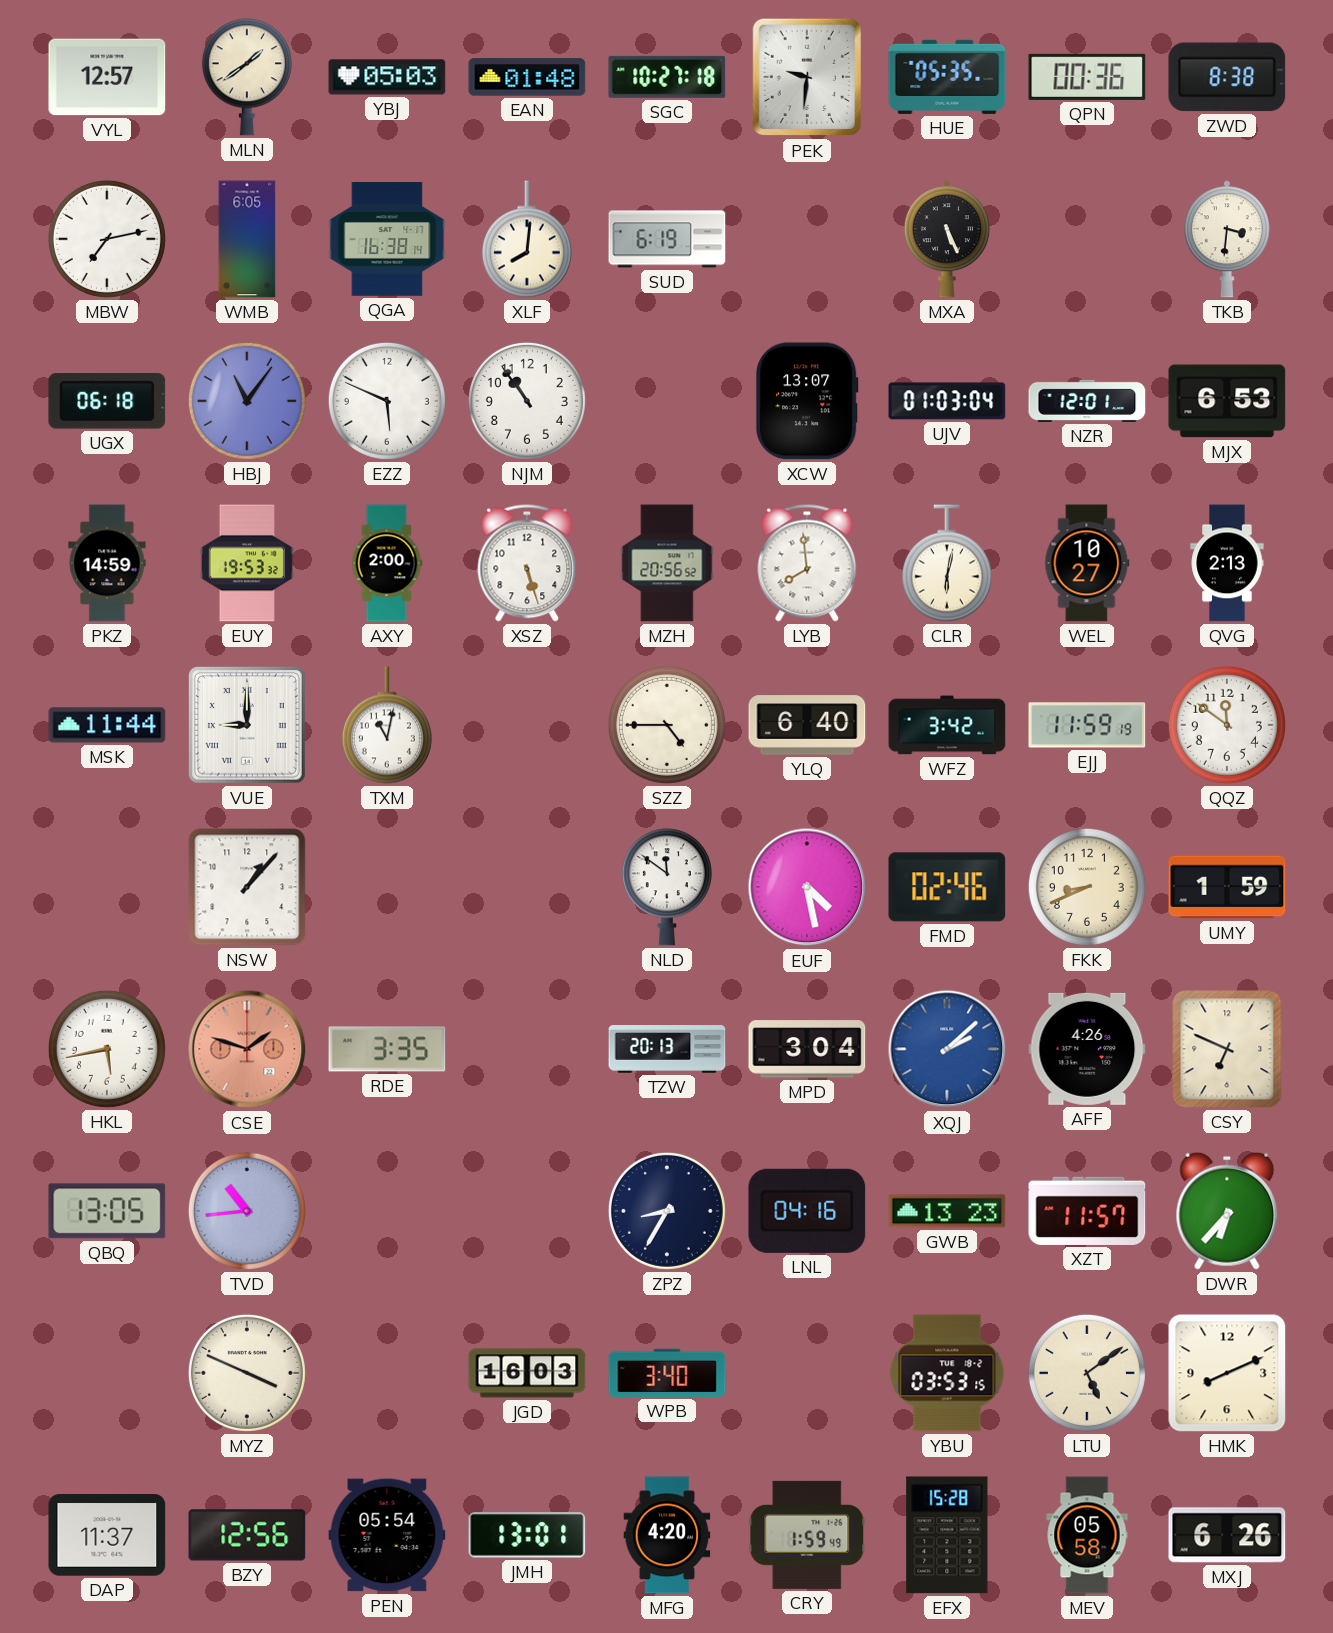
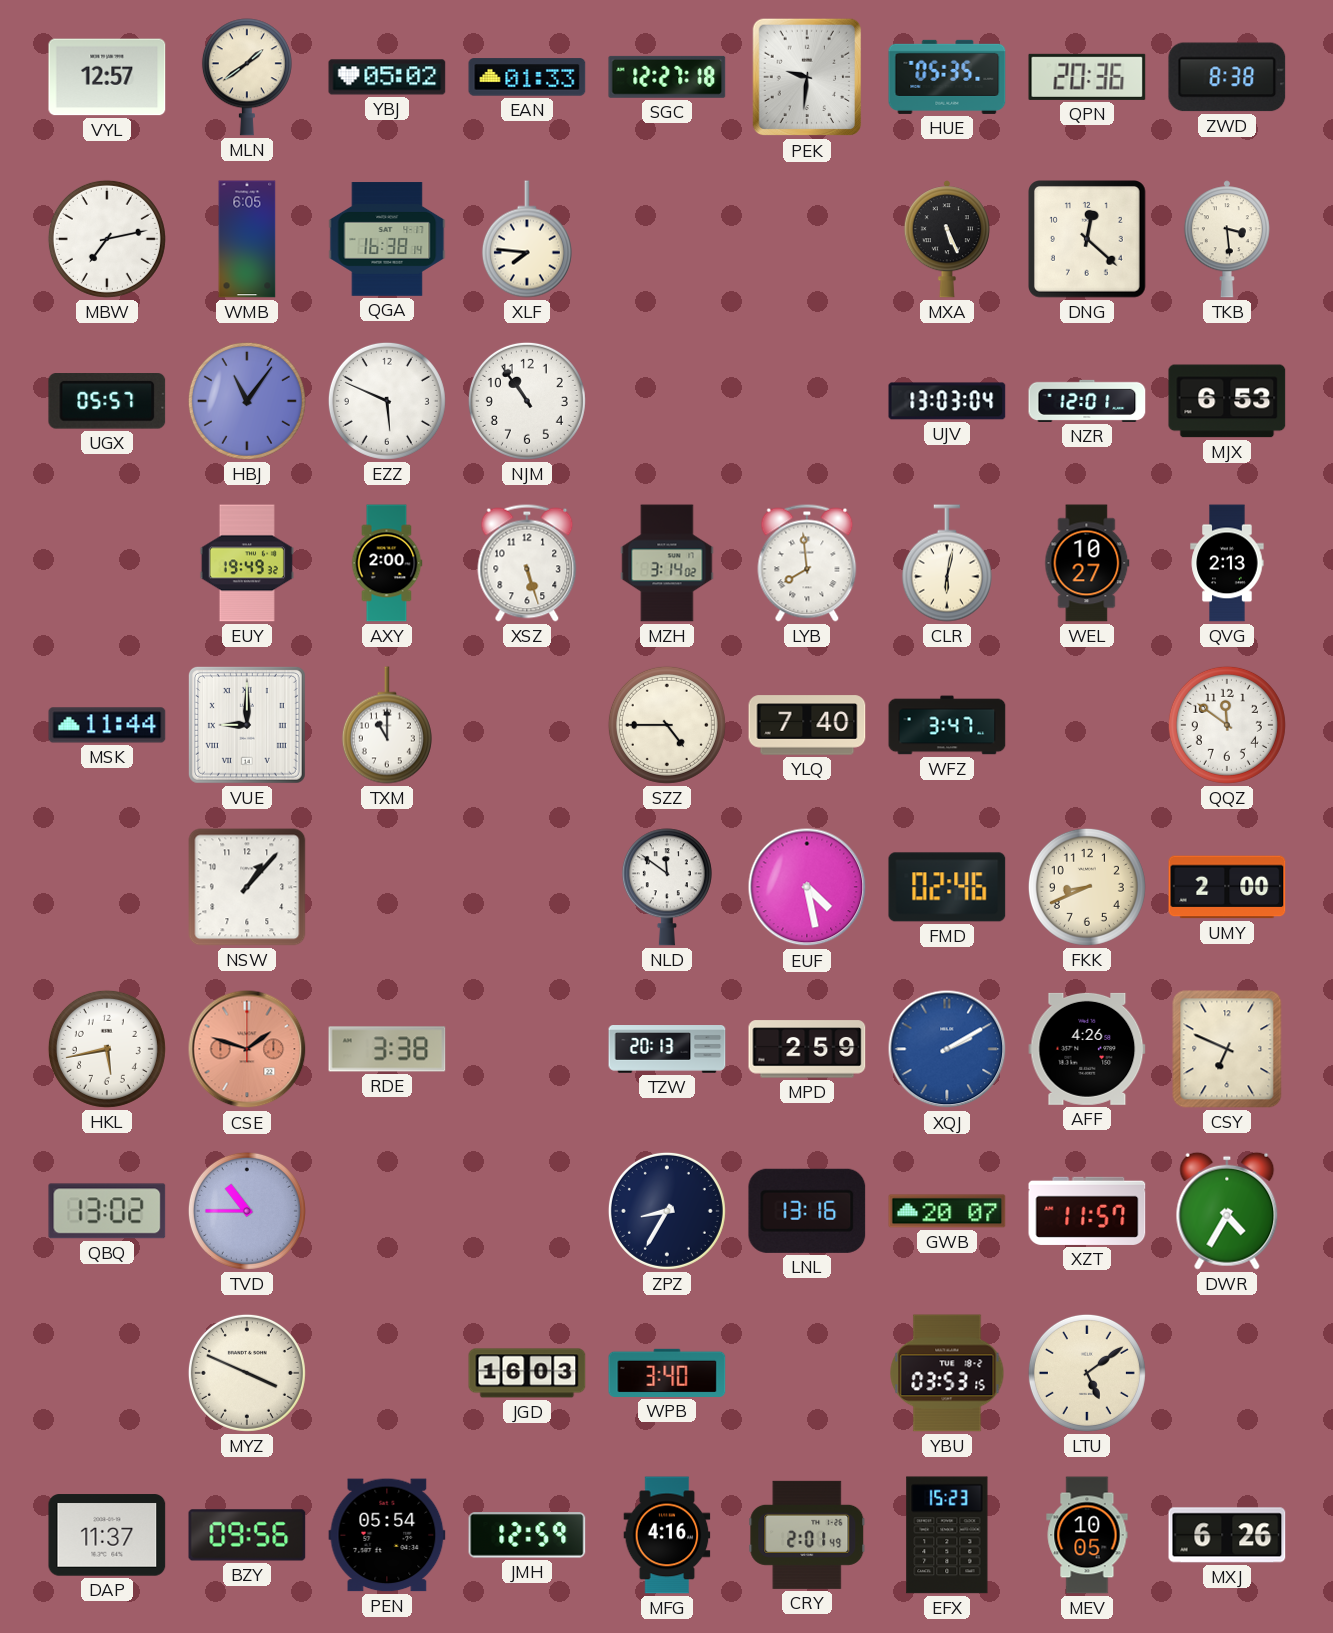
YBJ: 05:03 -> 05:02 (387, 77)
EAN: 01:48 -> 01:33 (527, 77)
SGC: 10:27 -> 12:27 (667, 77)
QPN: 00:36 -> 20:36 (1087, 77)
XLF: 8:01 -> 7:46 (527, 239)
SUD: 6:19 -> none (667, 239)
DNG: none -> 12:22 (1088, 240)
TKB: 3:31 -> 3:29 (1227, 239)
UGX: 06:18 -> 05:57 (107, 402)
XCW: 13:07 -> none (807, 401)
UJV: 01:03 -> 13:03 (947, 401)
PKZ: 14:59 -> none (107, 563)
EUY: 19:53 -> 19:49 (247, 563)
MZH: 20:56 -> 3:14 (667, 563)
TXM: 11:02 -> 11:00 (387, 725)
YLQ: 6:40 -> 7:40 (807, 725)
WFZ: 3:42 -> 3:47 (947, 725)
EJJ: 11:59 -> none (1087, 725)
UMY: 1:59 -> 2:00 (1227, 887)
RDE: 3:35 -> 3:38 (387, 1049)
MPD: 3:04 -> 2:59 (807, 1049)
XQJ: 2:08 -> 2:10 (947, 1049)
QBQ: 13:05 -> 13:02 (107, 1211)
TVD: 10:44 -> 10:45 (247, 1211)
LNL: 04:16 -> 13:16 (807, 1211)
GWB: 13:23 -> 20:07 (947, 1211)
DWR: 6:37 -> 4:35 (1227, 1211)
HMK: 8:11 -> none (1227, 1373)
BZY: 12:56 -> 09:56 (247, 1535)
JMH: 13:01 -> 12:59 (527, 1535)
MFG: 4:20 -> 4:16 (667, 1535)
CRY: 1:59 -> 2:01 (807, 1535)
EFX: 15:28 -> 15:23 (947, 1535)
MEV: 05:58 -> 10:05 (1087, 1535)
